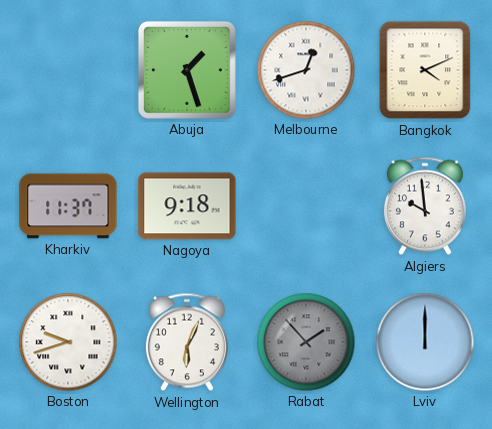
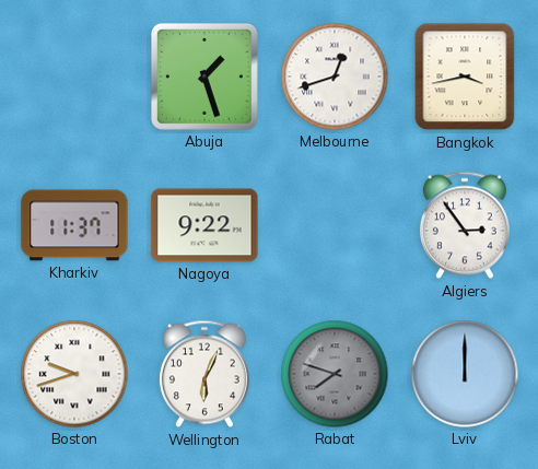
Bangkok: 4:11 -> 3:43 (465, 77)
Nagoya: 9:18 -> 9:22 (204, 225)
Algiers: 9:59 -> 2:54 (465, 225)
Rabat: 1:53 -> 7:48 (335, 374)
